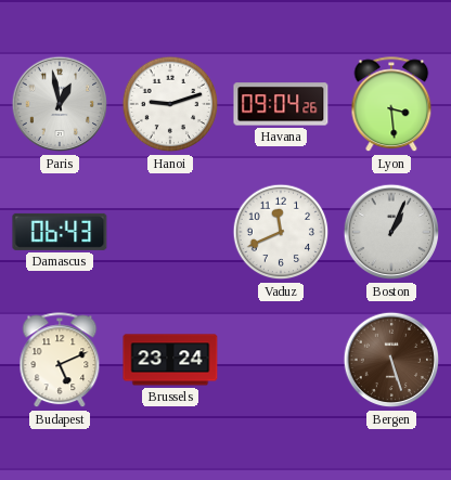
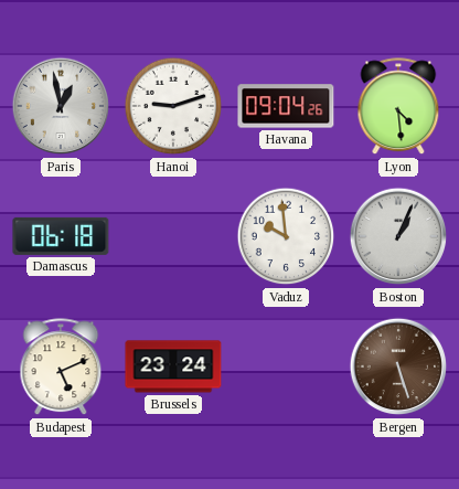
Lyon: 3:29 -> 4:29 (398, 107)
Damascus: 06:43 -> 06:18 (61, 236)
Vaduz: 11:41 -> 9:59 (286, 236)
